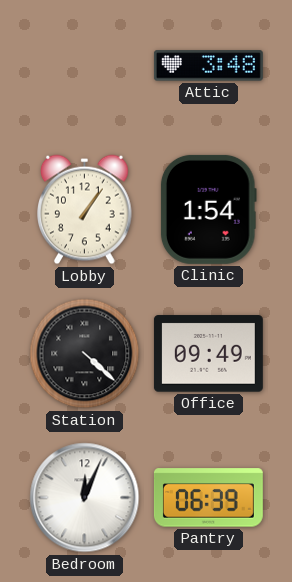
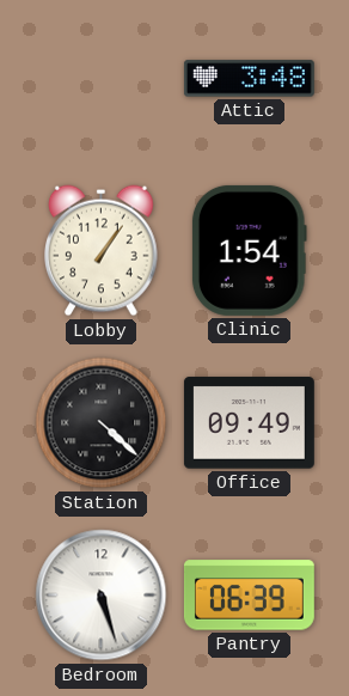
Bedroom: 12:04 -> 5:27 (102, 596)
